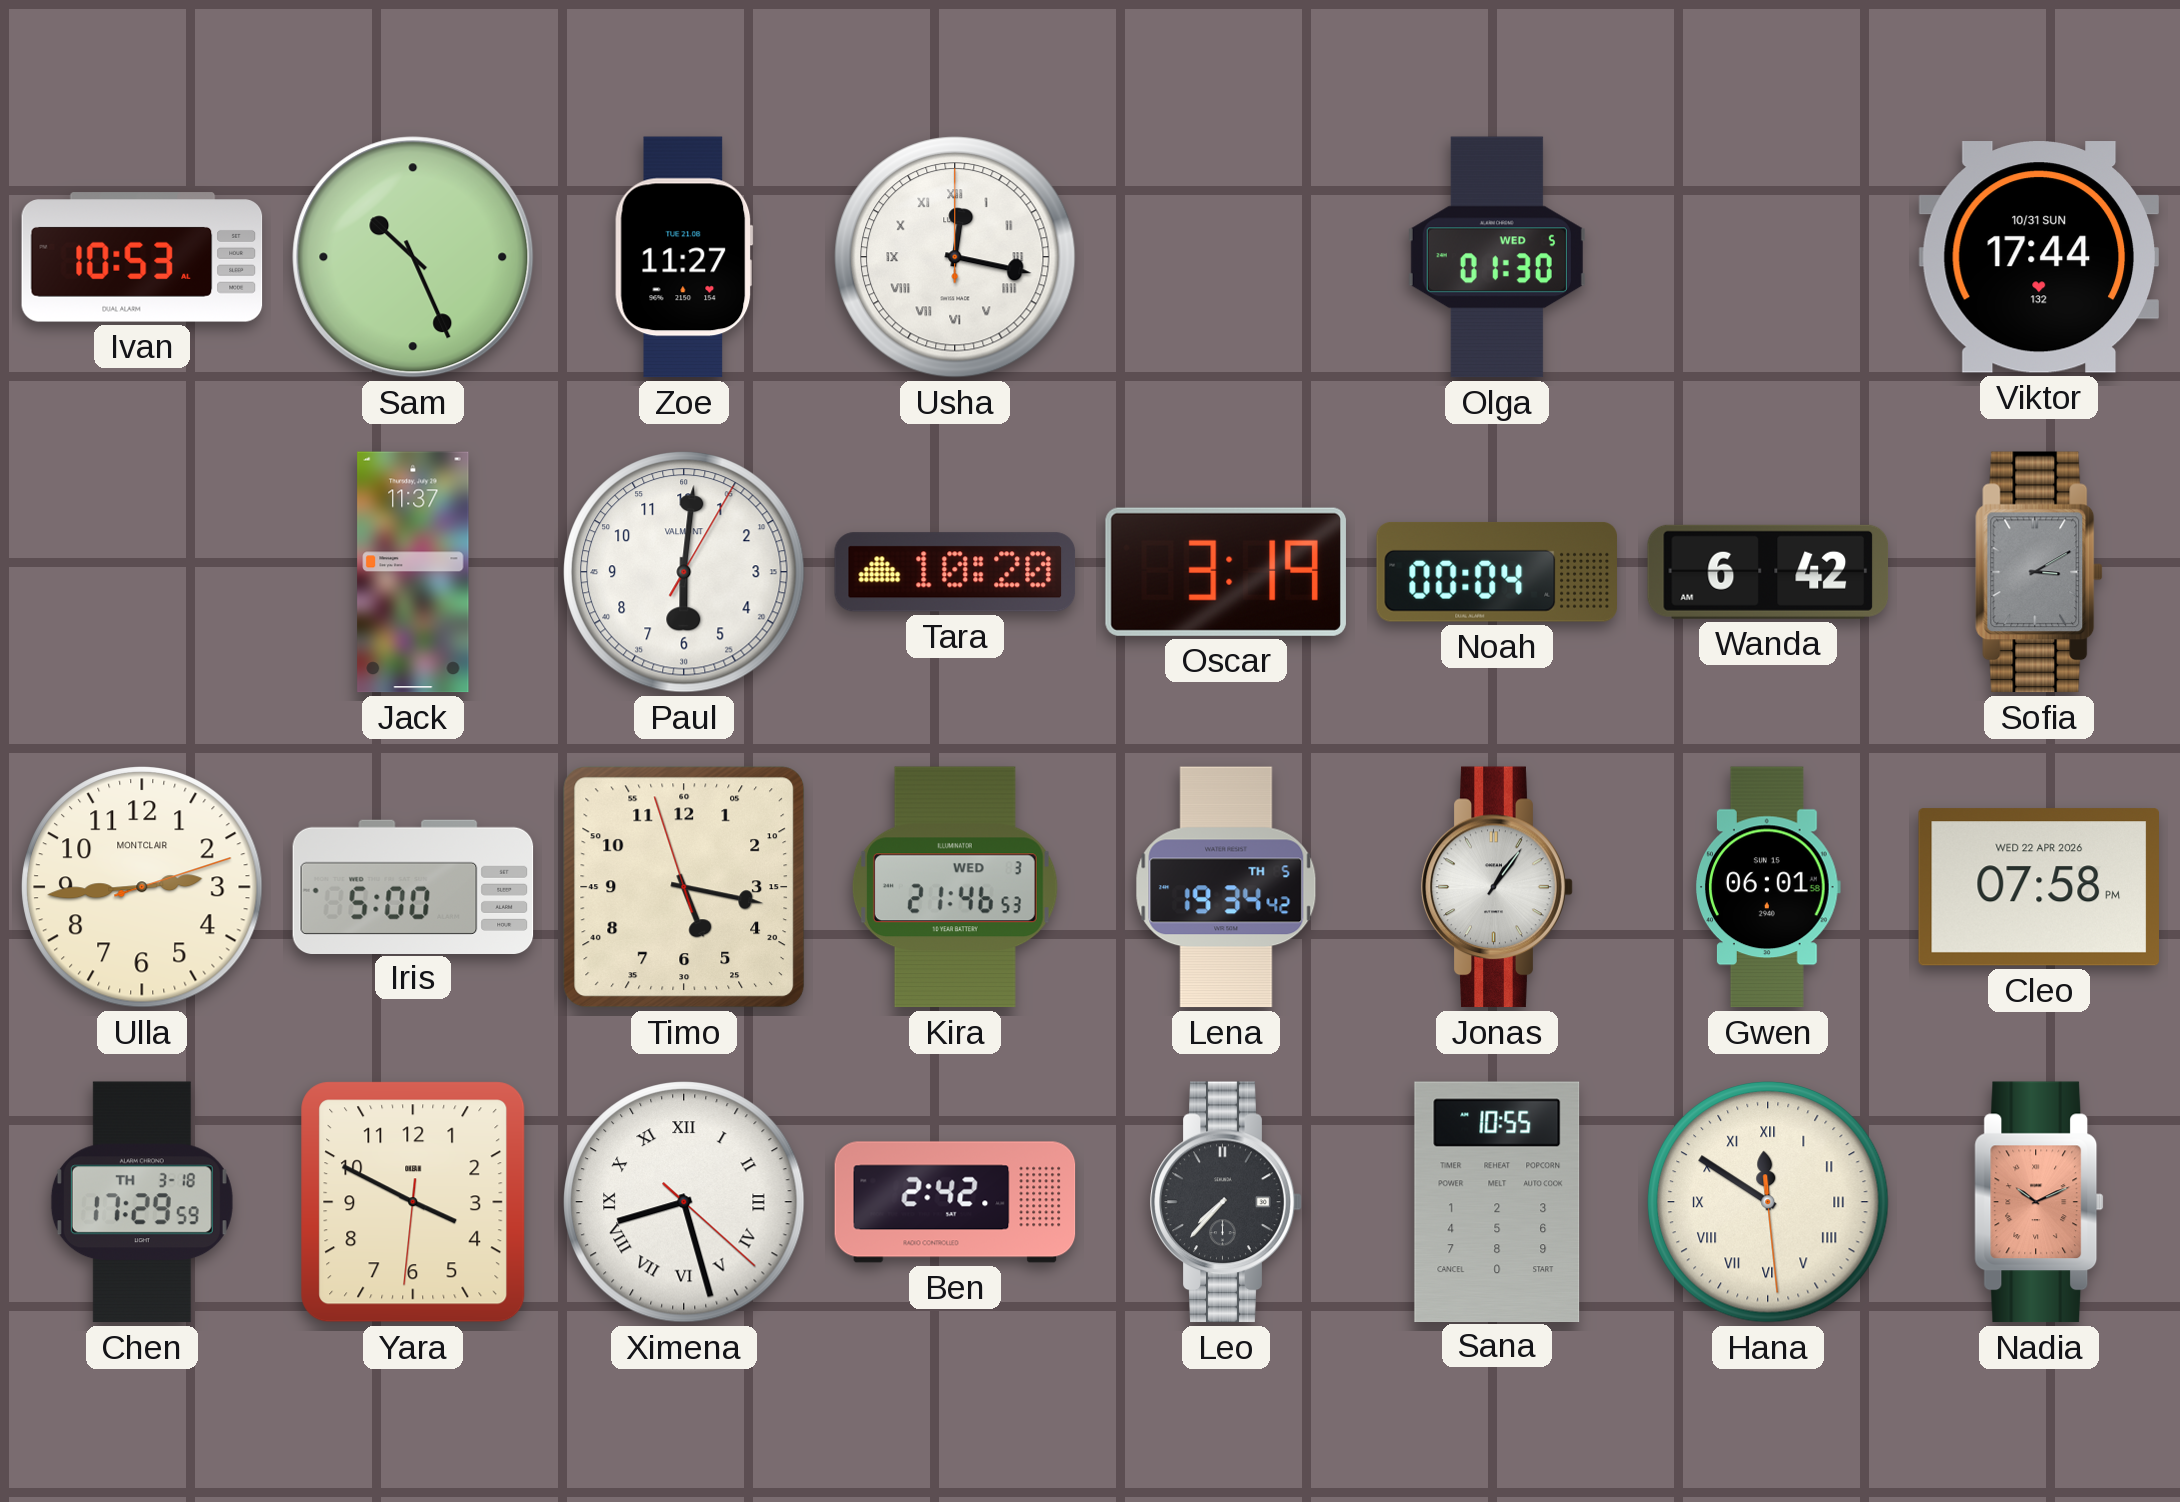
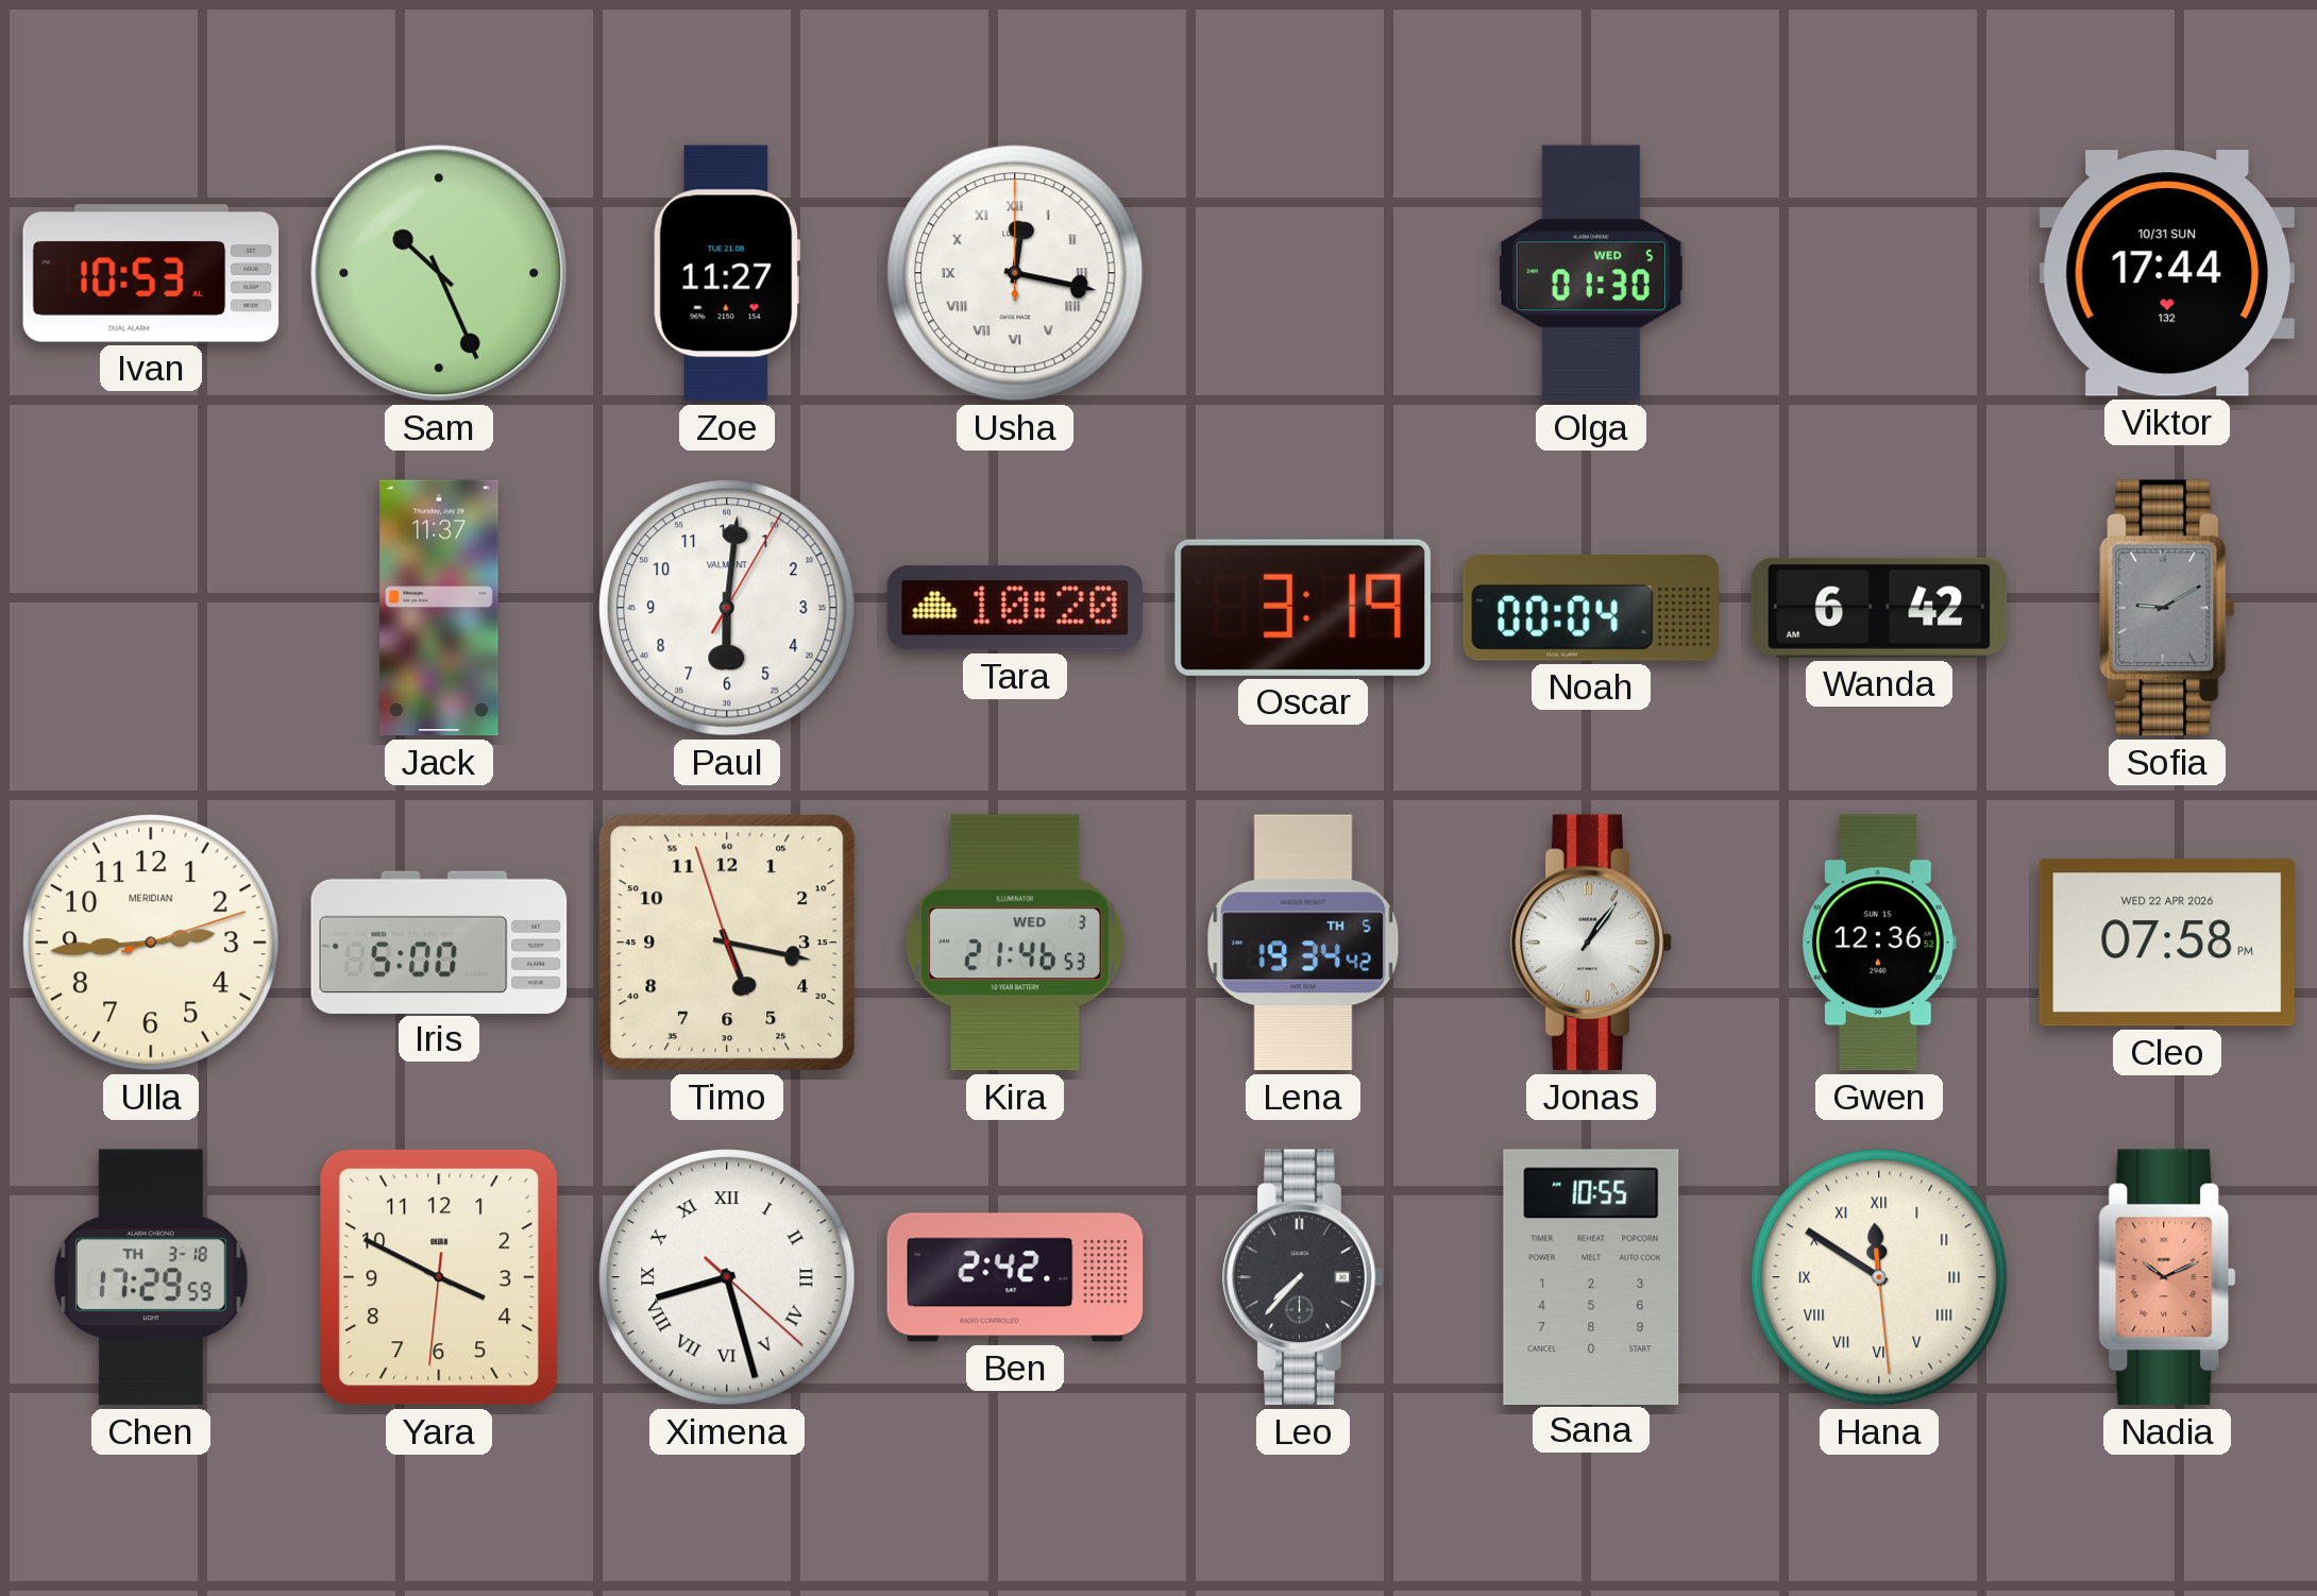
Sofia: 3:10 -> 9:10 (2167, 608)
Ulla brand: MONTCLAIR -> MERIDIAN (152, 944)
Gwen: 06:01 -> 12:36 (1880, 943)
